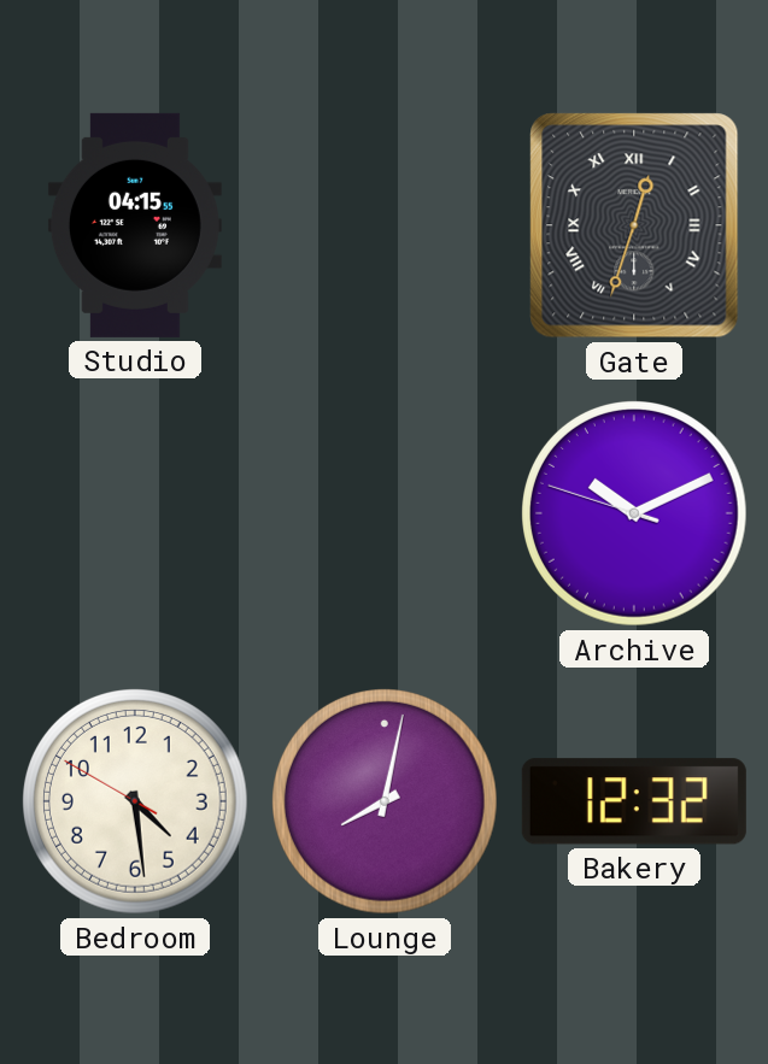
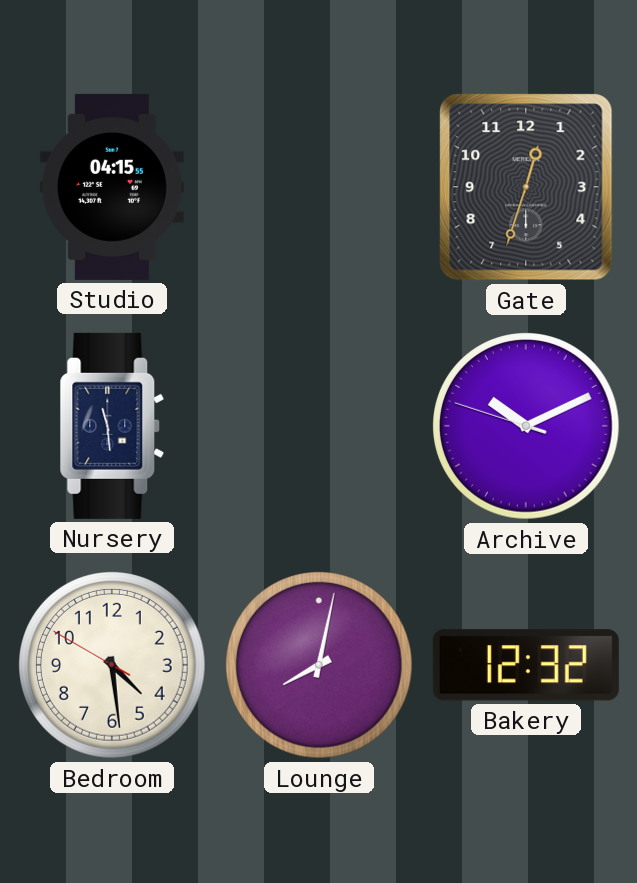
Gate numerals: Roman -> Arabic (526, 187)
Nursery: none -> 11:29 (112, 426)
